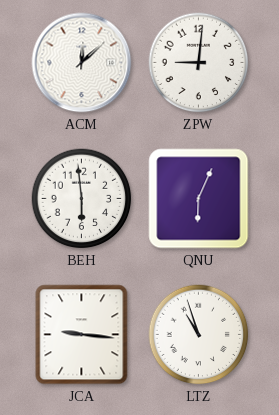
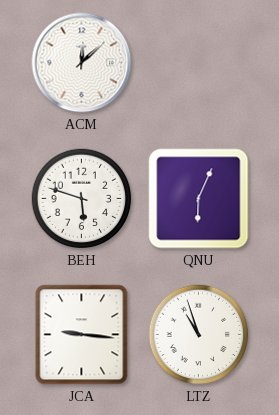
ZPW: 9:01 -> none (199, 63)
BEH: 5:59 -> 5:48 (82, 199)
